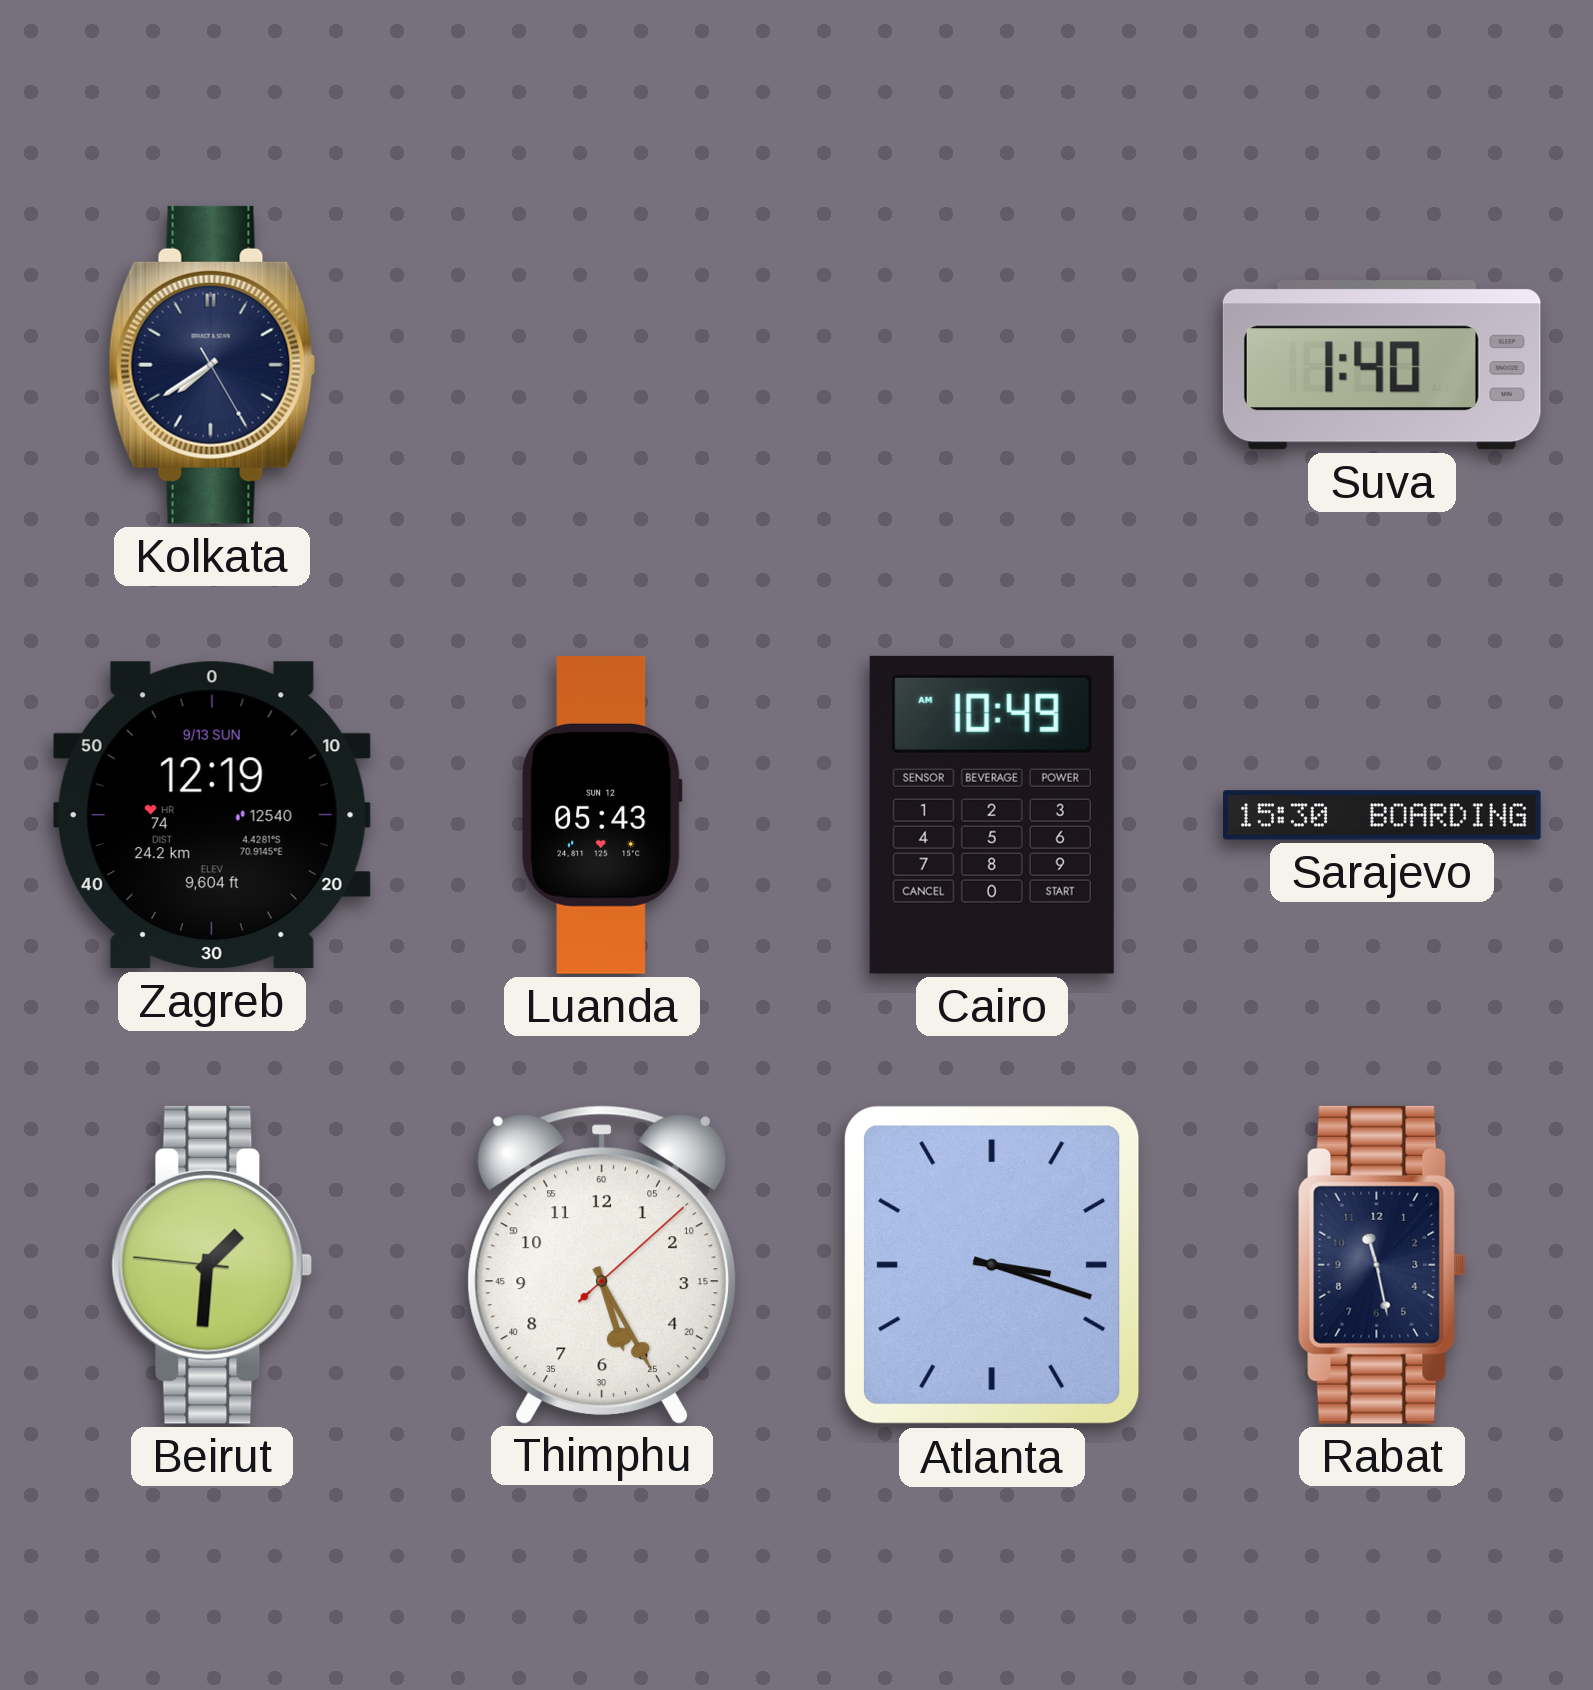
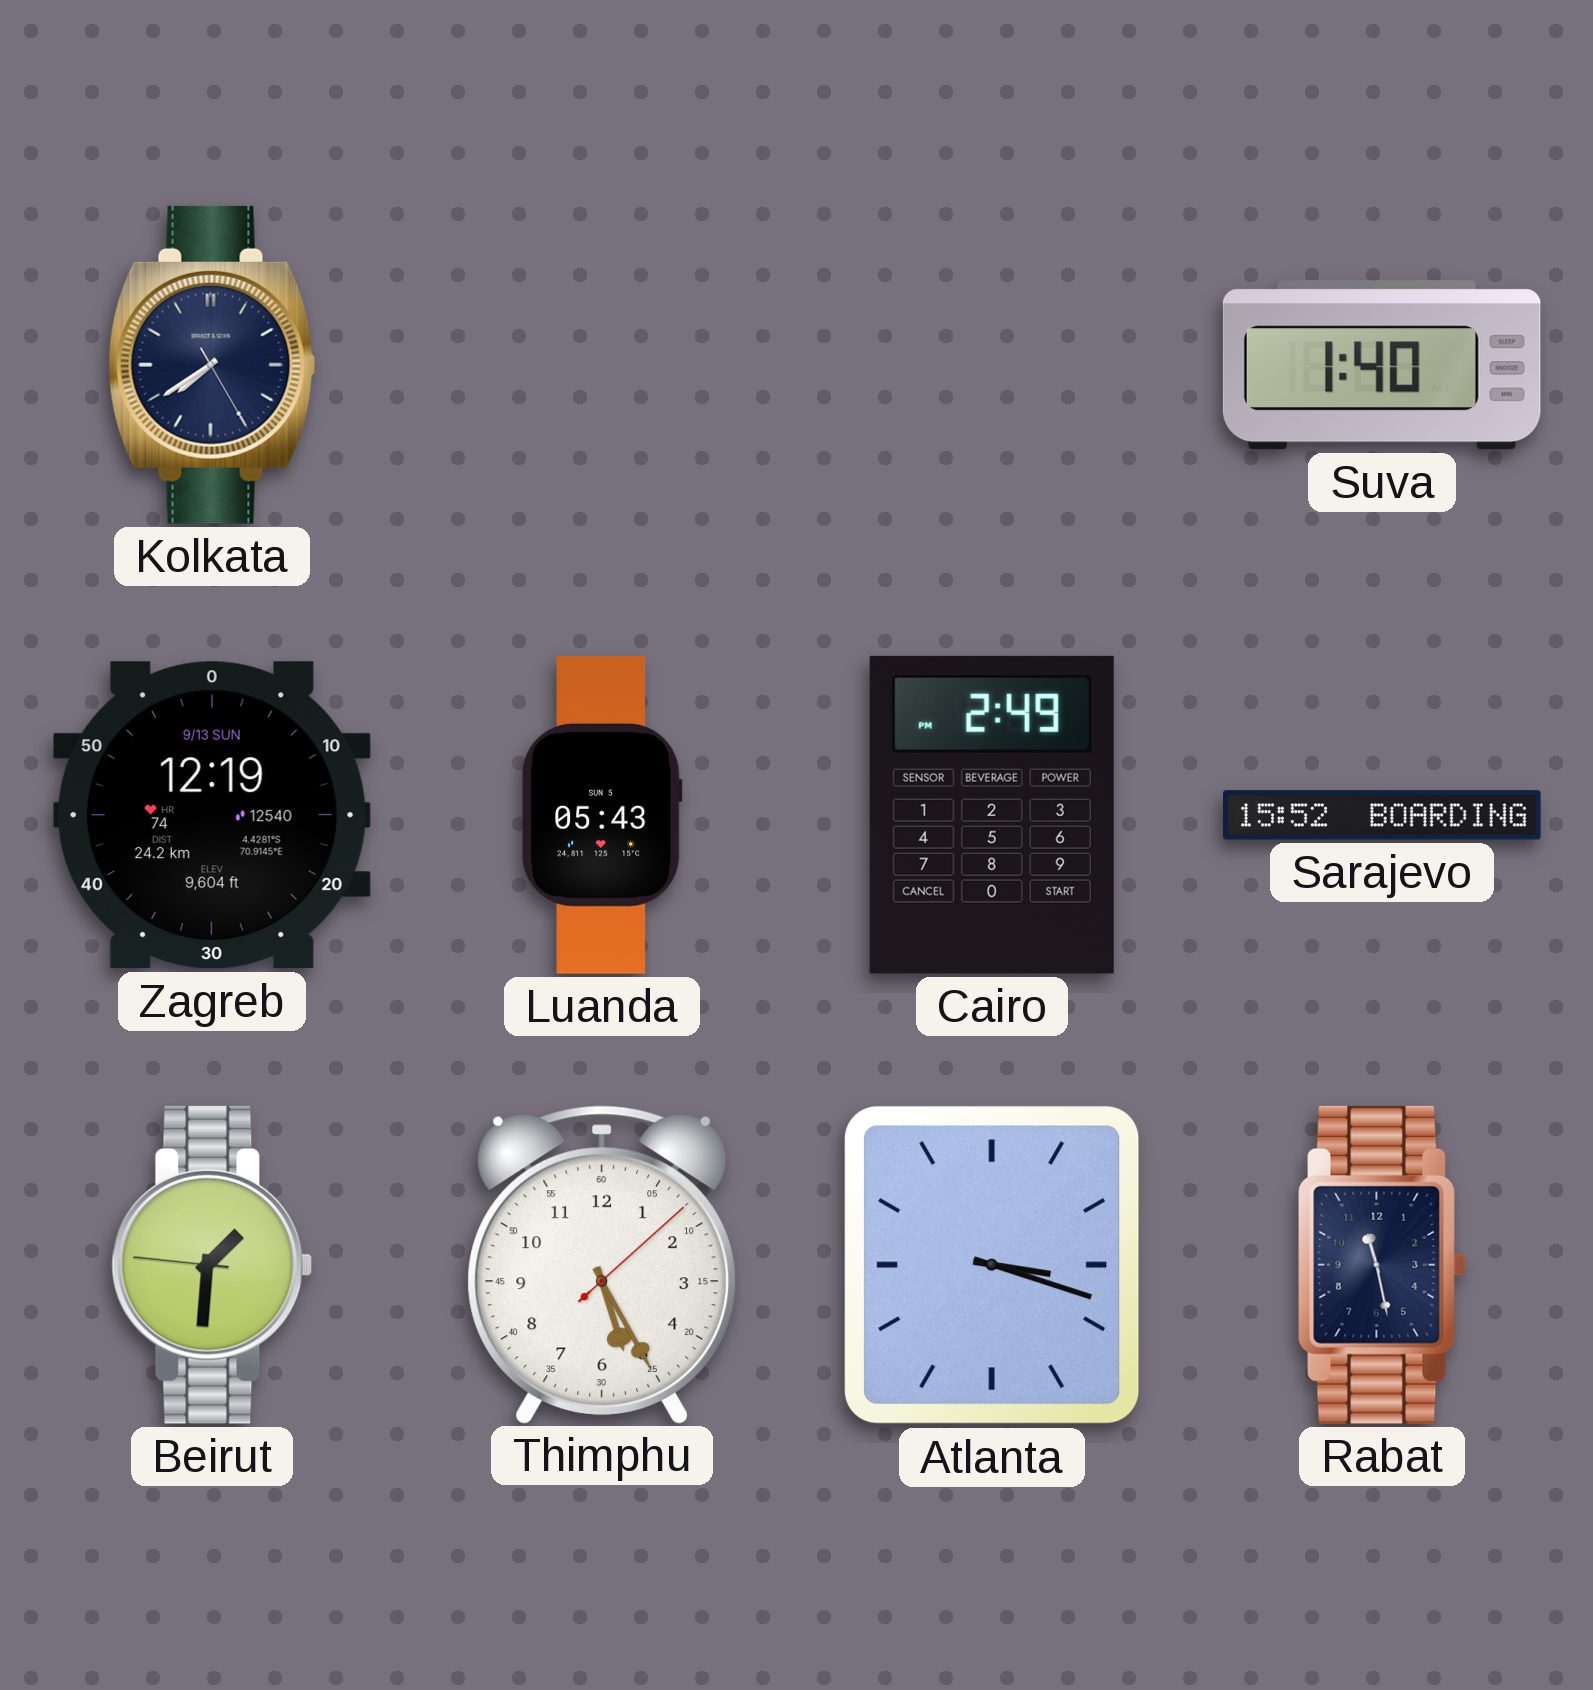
Luanda date: SUN 12 -> SUN 5 (602, 815)
Cairo: 10:49 -> 2:49 (992, 815)
Sarajevo: 15:30 -> 15:52 (1383, 815)
